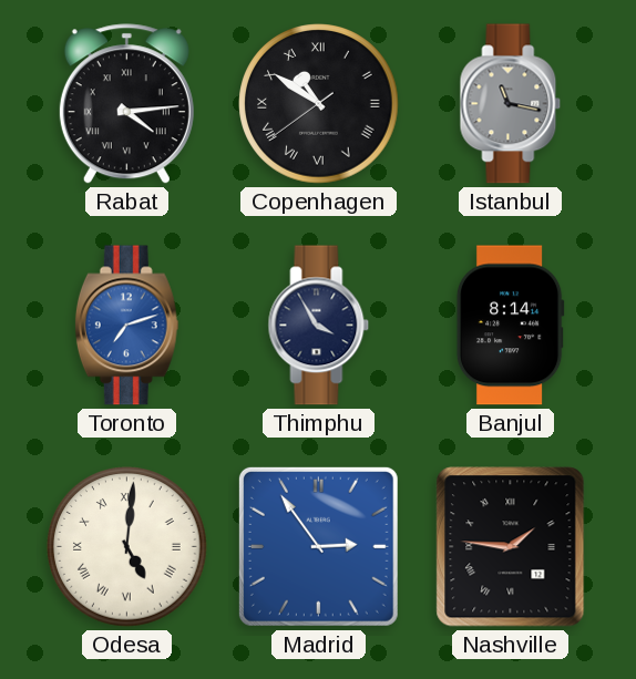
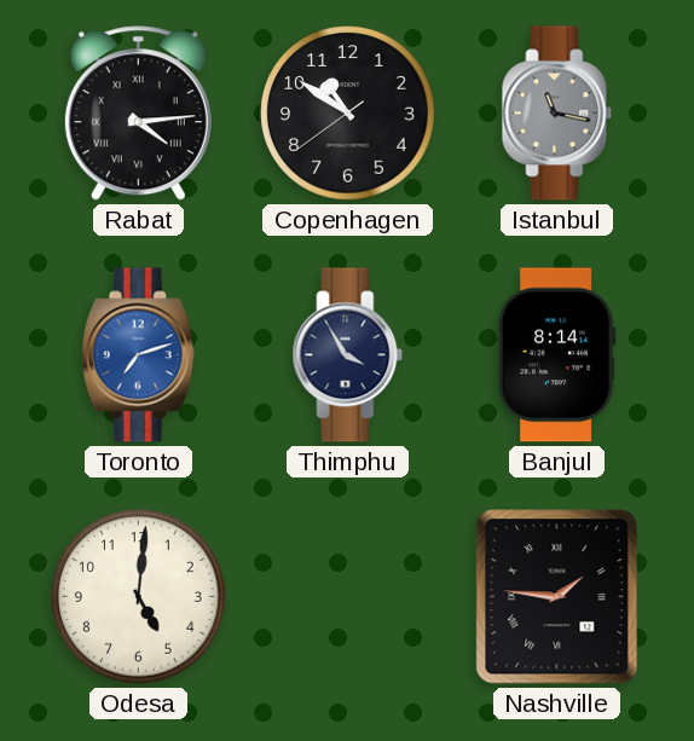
Copenhagen numerals: Roman -> Arabic (348, 114)
Odesa numerals: Roman -> Arabic (139, 597)
Madrid: 2:54 -> none (318, 546)
